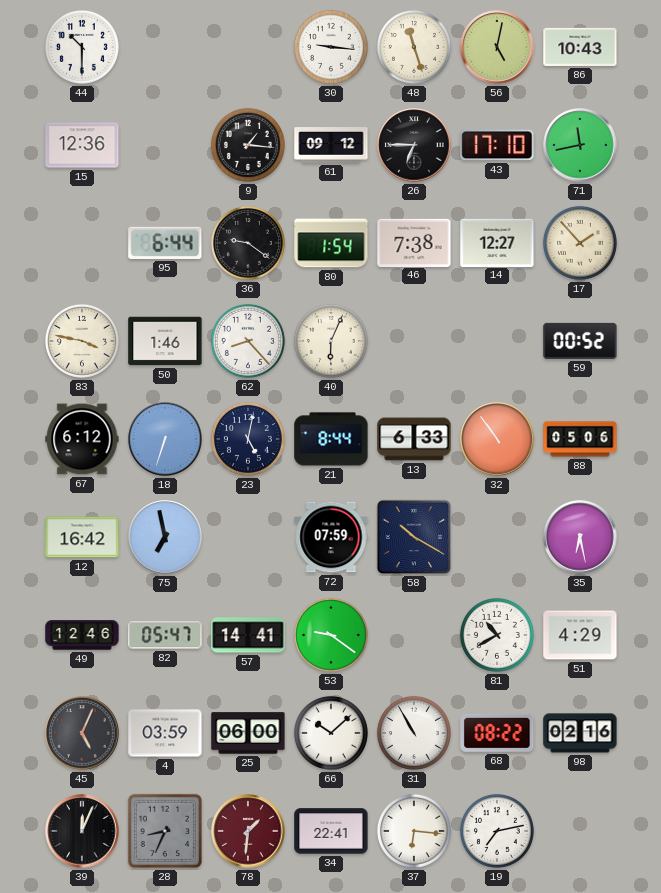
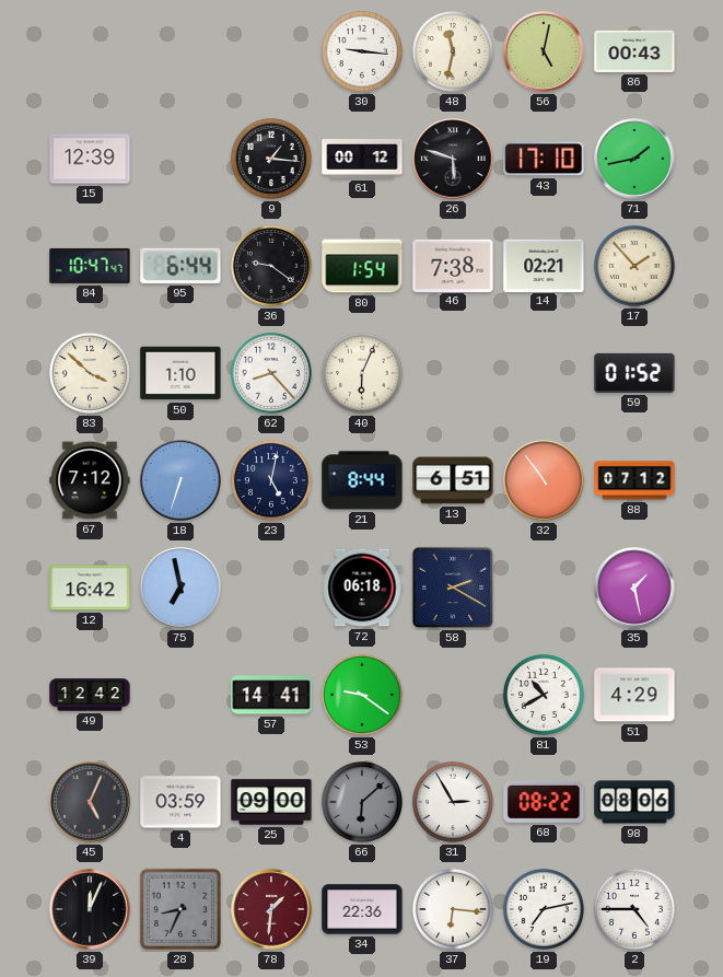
44: 10:30 -> none (82, 47)
48: 11:27 -> 11:32 (453, 51)
86: 10:43 -> 00:43 (634, 51)
15: 12:36 -> 12:39 (90, 159)
61: 09:12 -> 00:12 (362, 160)
26: 6:45 -> 5:48 (453, 159)
71: 11:43 -> 1:43 (634, 159)
84: none -> 10:47 (90, 266)
14: 12:27 -> 02:21 (544, 265)
83: 3:47 -> 3:52 (90, 373)
50: 1:46 -> 1:10 (180, 373)
59: 00:52 -> 01:52 (634, 373)
67: 6:12 -> 7:12 (90, 480)
13: 6:33 -> 6:51 (453, 480)
88: 05:06 -> 07:12 (634, 480)
72: 07:59 -> 06:18 (362, 588)
58: 10:20 -> 2:20 (453, 588)
35: 6:28 -> 1:28 (634, 588)
49: 12:46 -> 12:42 (90, 695)
82: 05:47 -> none (165, 635)
25: 06:00 -> 09:00 (271, 802)
66: 10:08 -> 6:08 (362, 802)
66 dial: white -> grey (362, 802)
31: 10:55 -> 2:55 (453, 802)
98: 02:16 -> 08:06 (634, 802)
34: 22:41 -> 22:36 (362, 909)
2: none -> 4:45 (634, 909)
